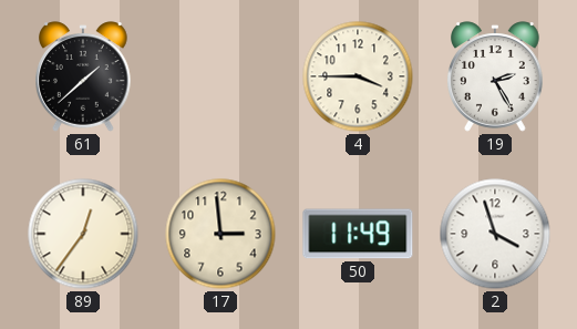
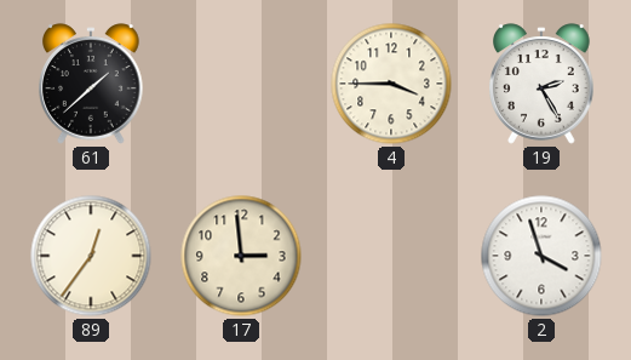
50: 11:49 -> none (358, 234)
